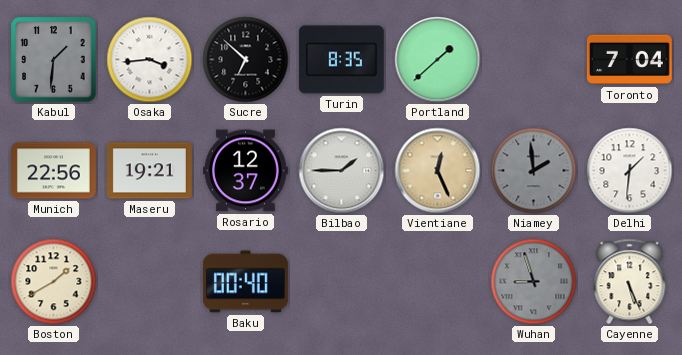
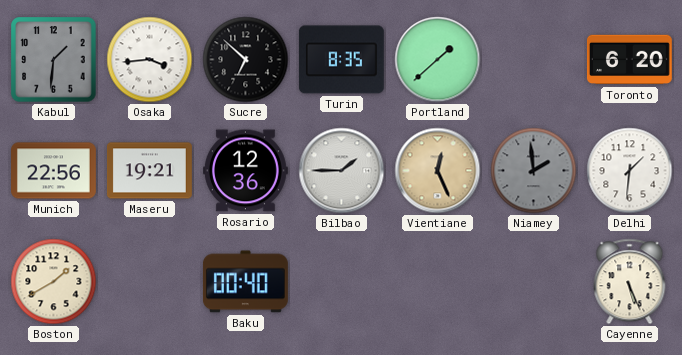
Toronto: 7:04 -> 6:20 (629, 60)
Rosario: 12:37 -> 12:36 (245, 171)
Wuhan: 8:57 -> none (534, 282)
